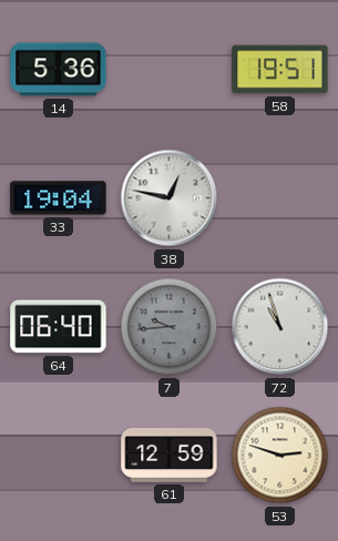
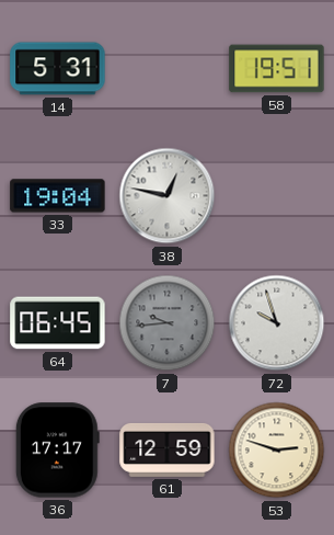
14: 5:36 -> 5:31 (58, 69)
64: 06:40 -> 06:45 (58, 323)
72: 10:57 -> 9:57 (277, 323)
36: none -> 17:17 (57, 451)
